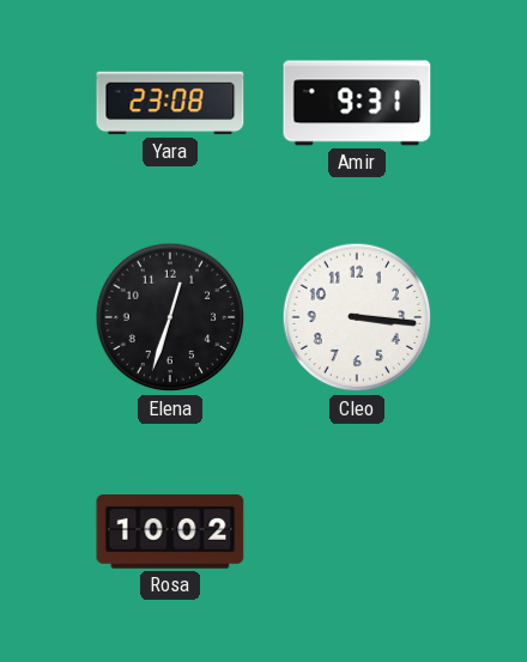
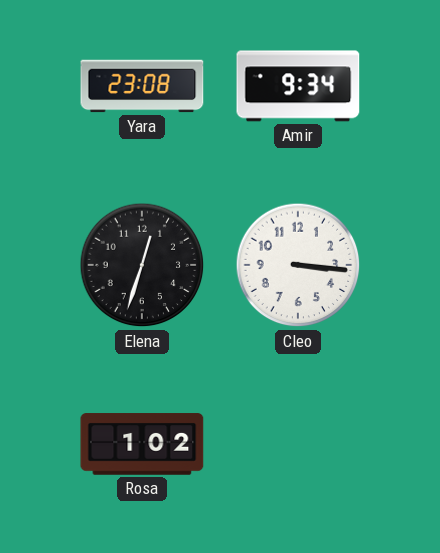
Amir: 9:31 -> 9:34 (298, 86)
Rosa: 10:02 -> 1:02 (142, 444)
